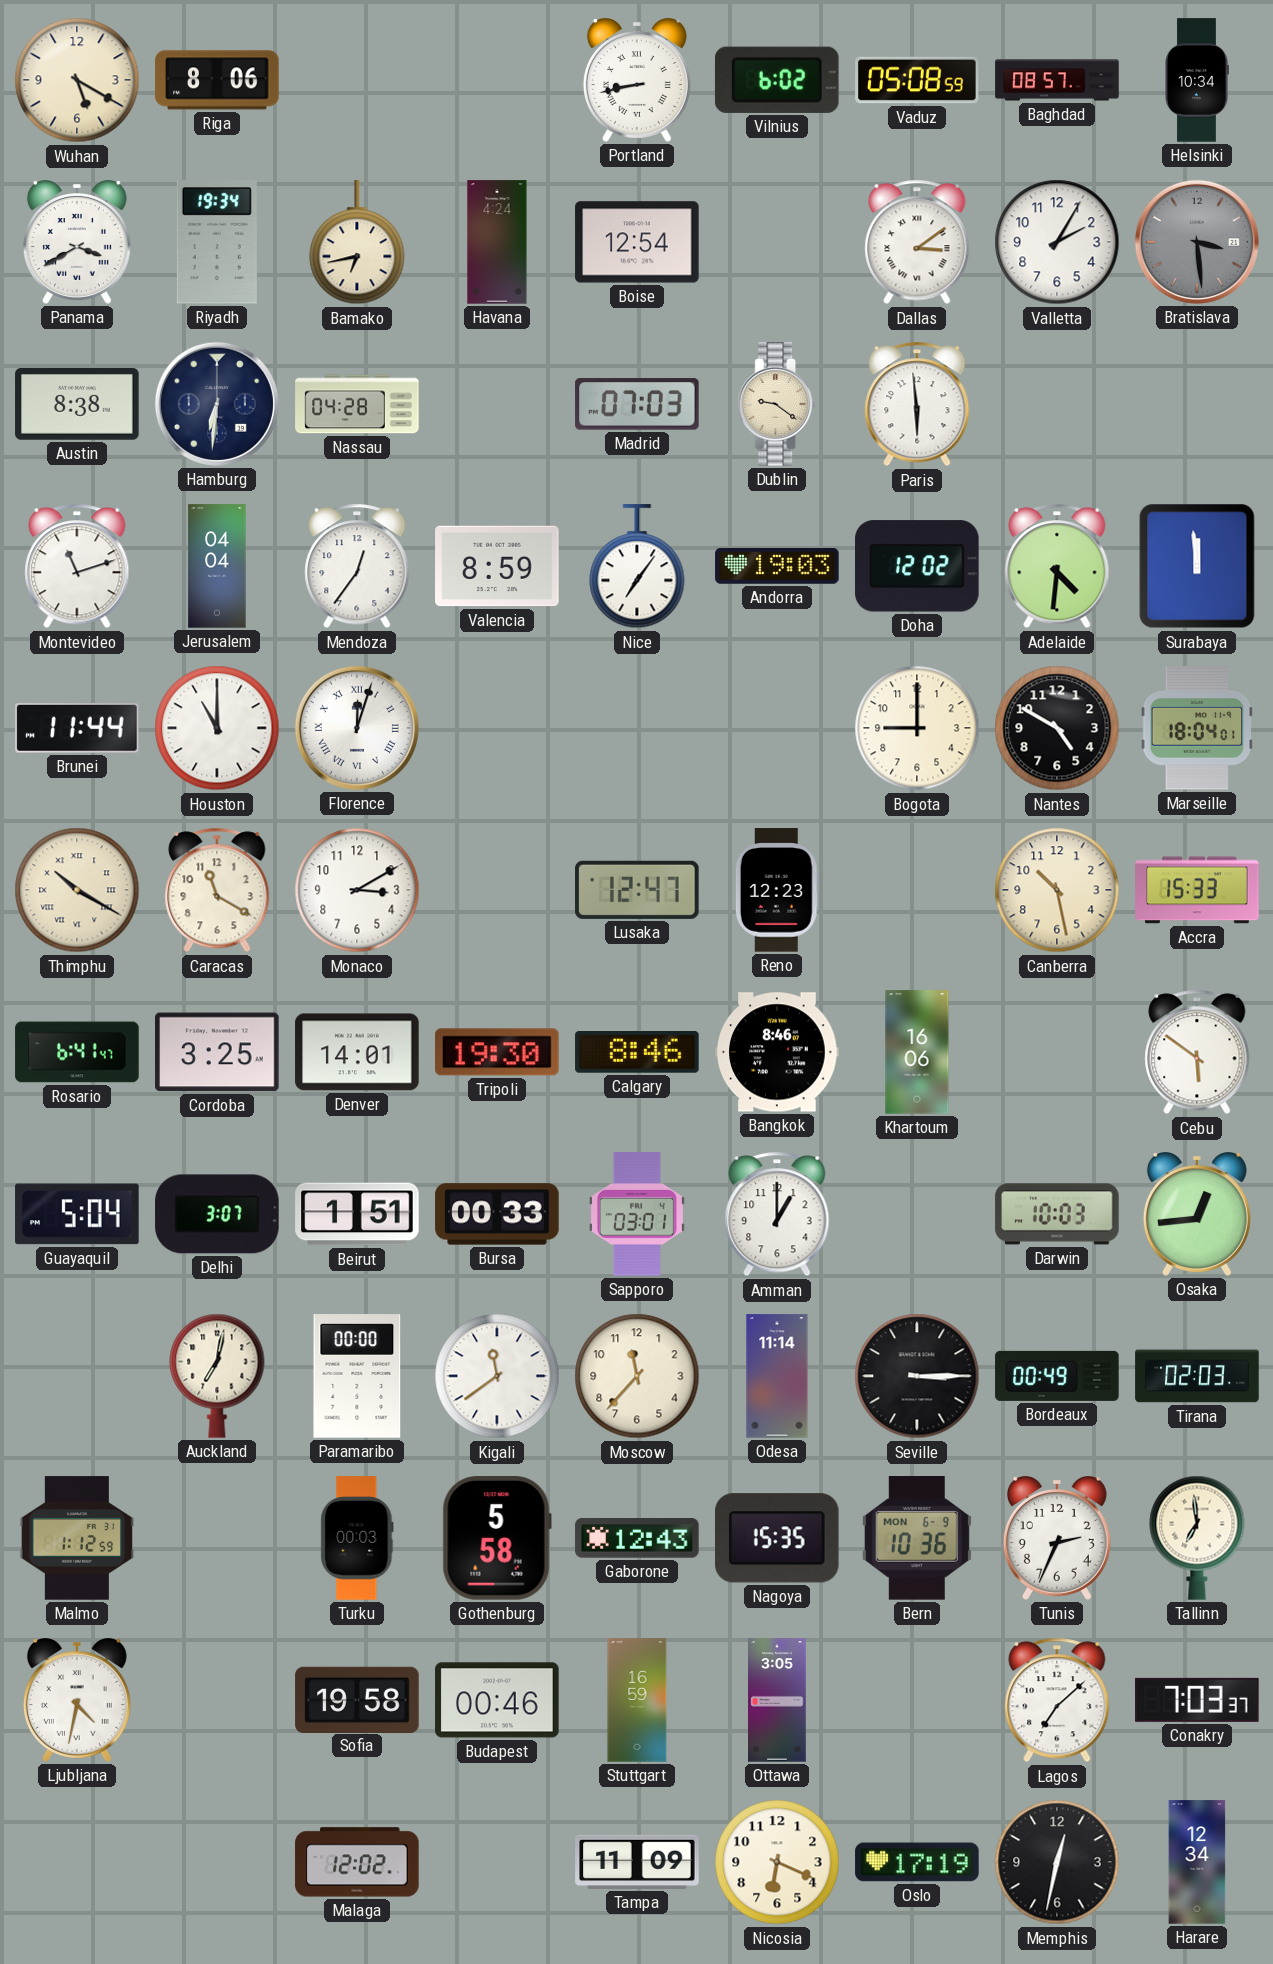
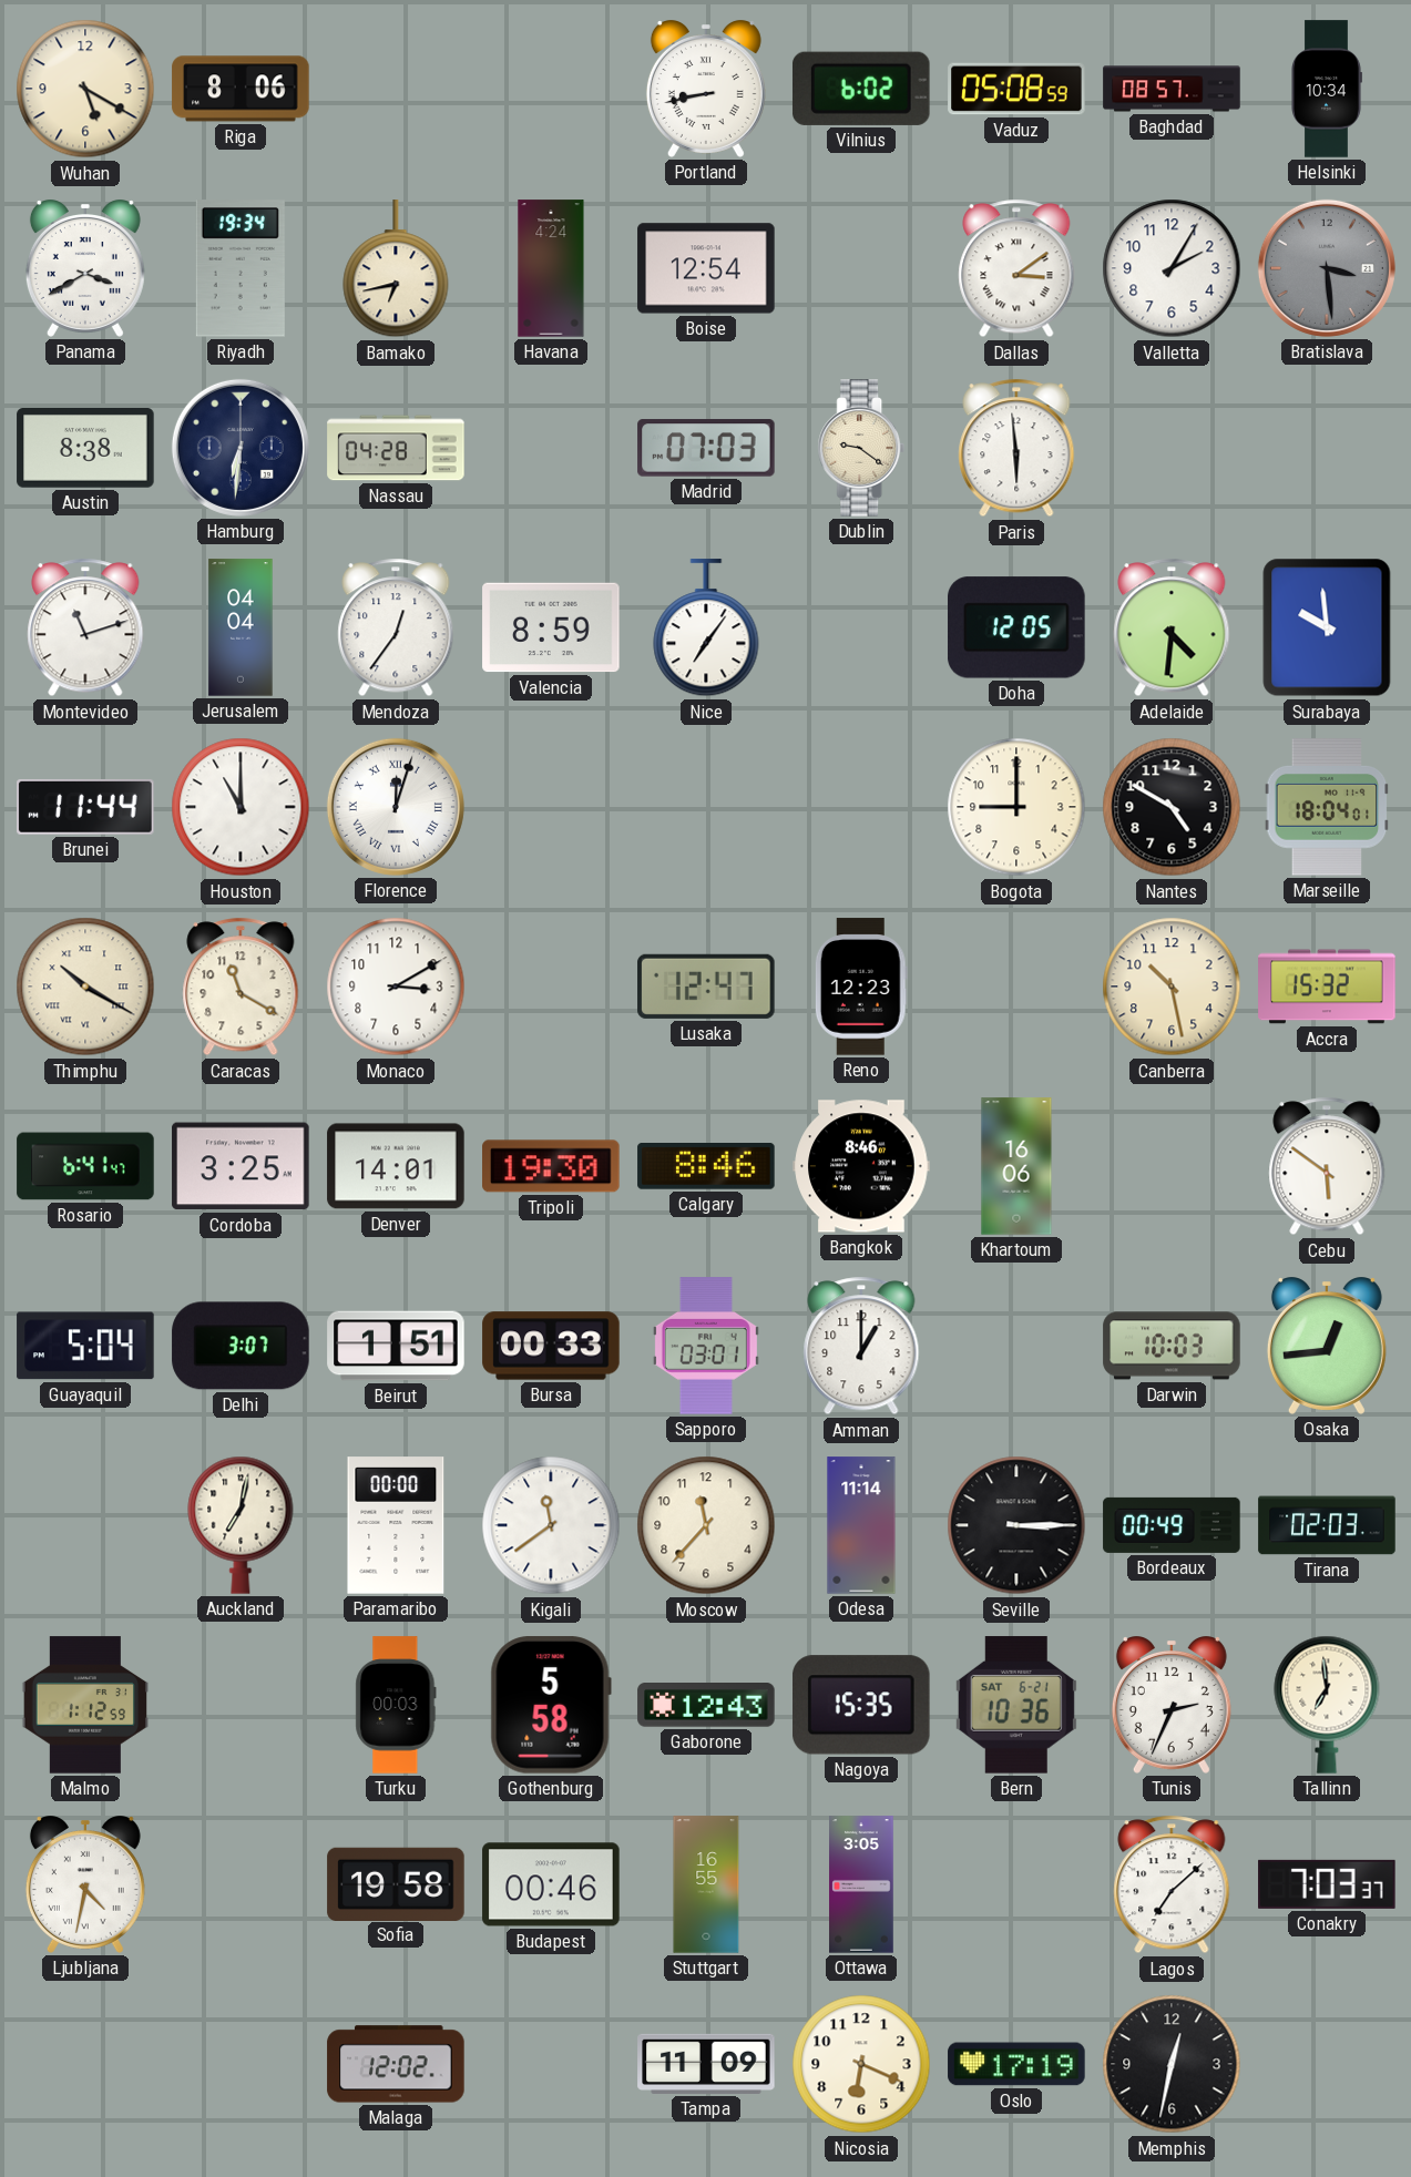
Andorra: 19:03 -> none (777, 566)
Doha: 12:02 -> 12:05 (1016, 627)
Surabaya: 11:59 -> 9:59 (1327, 627)
Accra: 15:33 -> 15:32 (1327, 987)
Bern date: MON 6-9 -> SAT 6-21 (1016, 1705)
Stuttgart: 16:59 -> 16:55 (706, 1884)
Harare: 12:34 -> none (1197, 1862)
